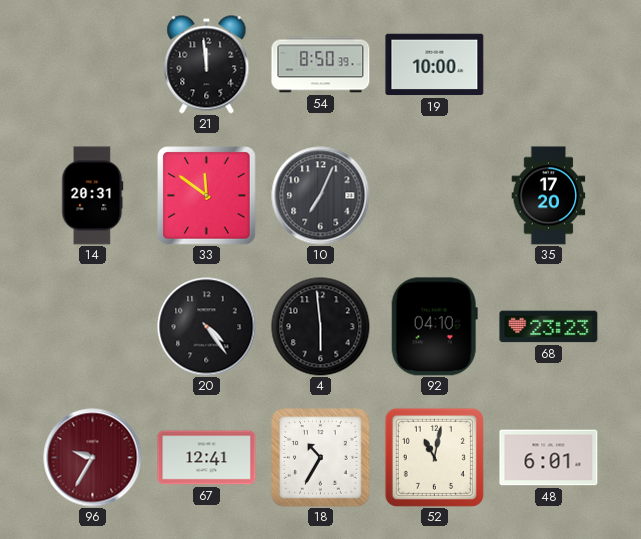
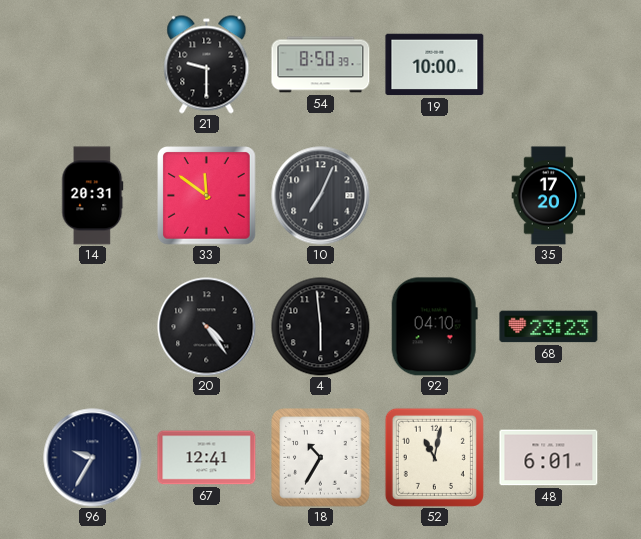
21: 11:59 -> 9:30 (207, 65)
96 dial: burgundy -> navy (93, 458)
